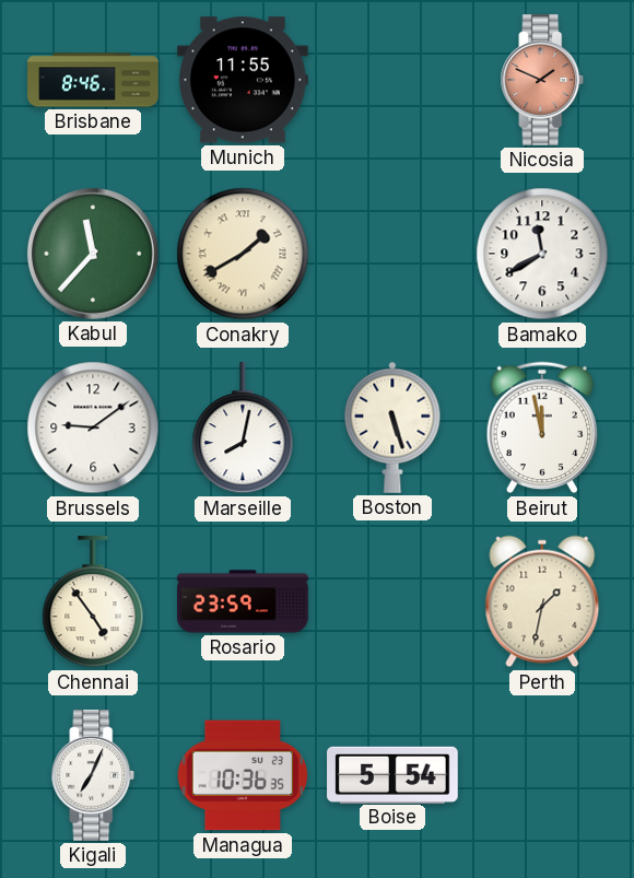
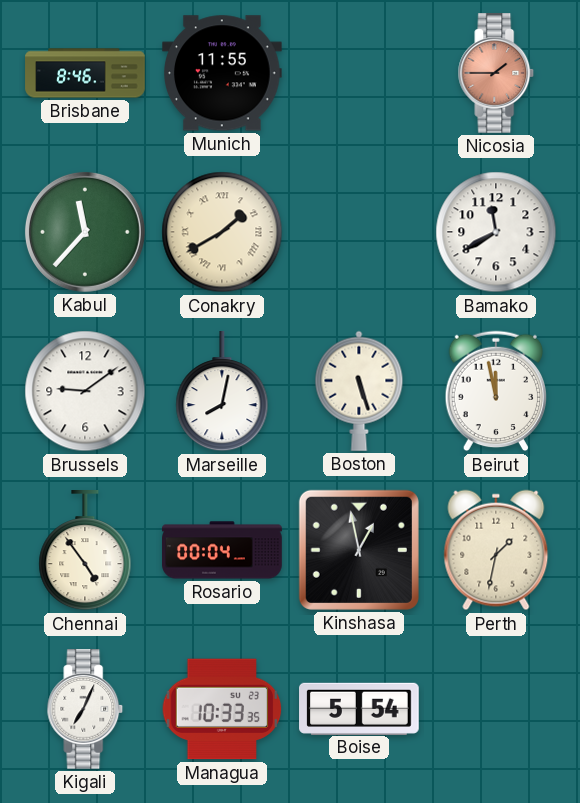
Nicosia: 1:49 -> 1:45 (496, 73)
Rosario: 23:59 -> 00:04 (222, 550)
Kinshasa: none -> 12:58 (359, 550)
Managua: 10:36 -> 10:33 (222, 709)
